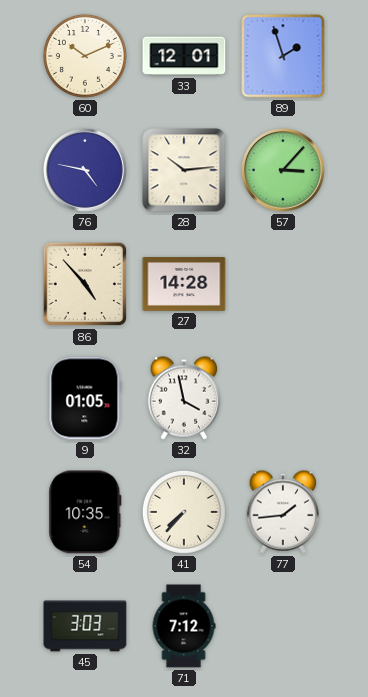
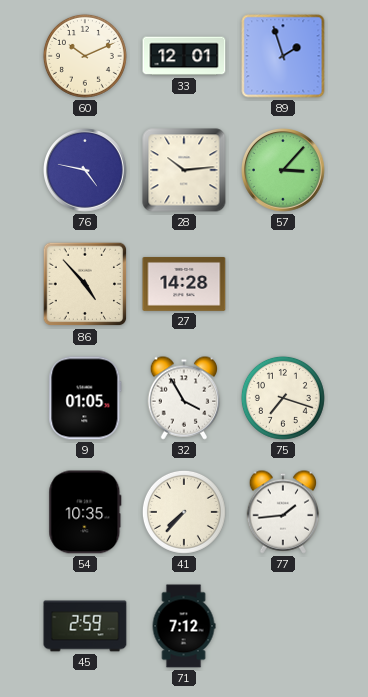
32: 3:58 -> 3:55 (184, 398)
75: none -> 7:18 (283, 398)
45: 3:03 -> 2:59 (85, 626)
